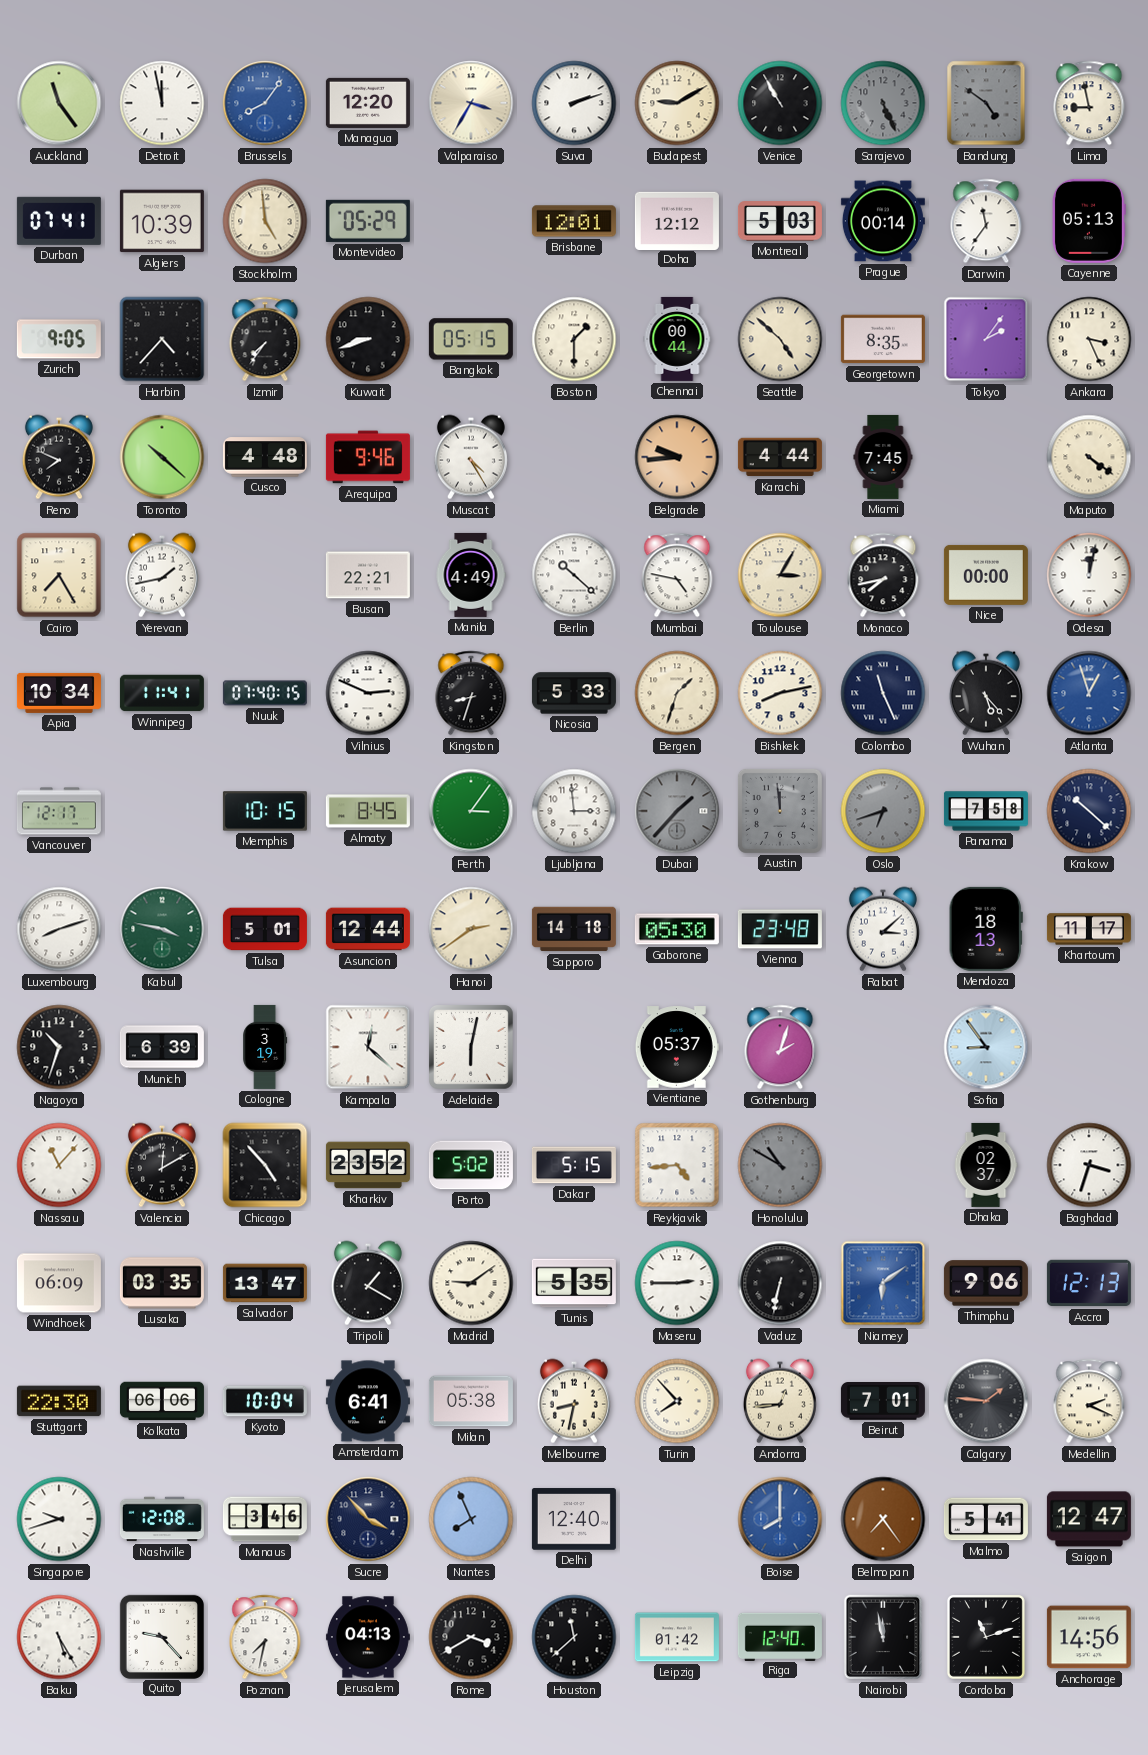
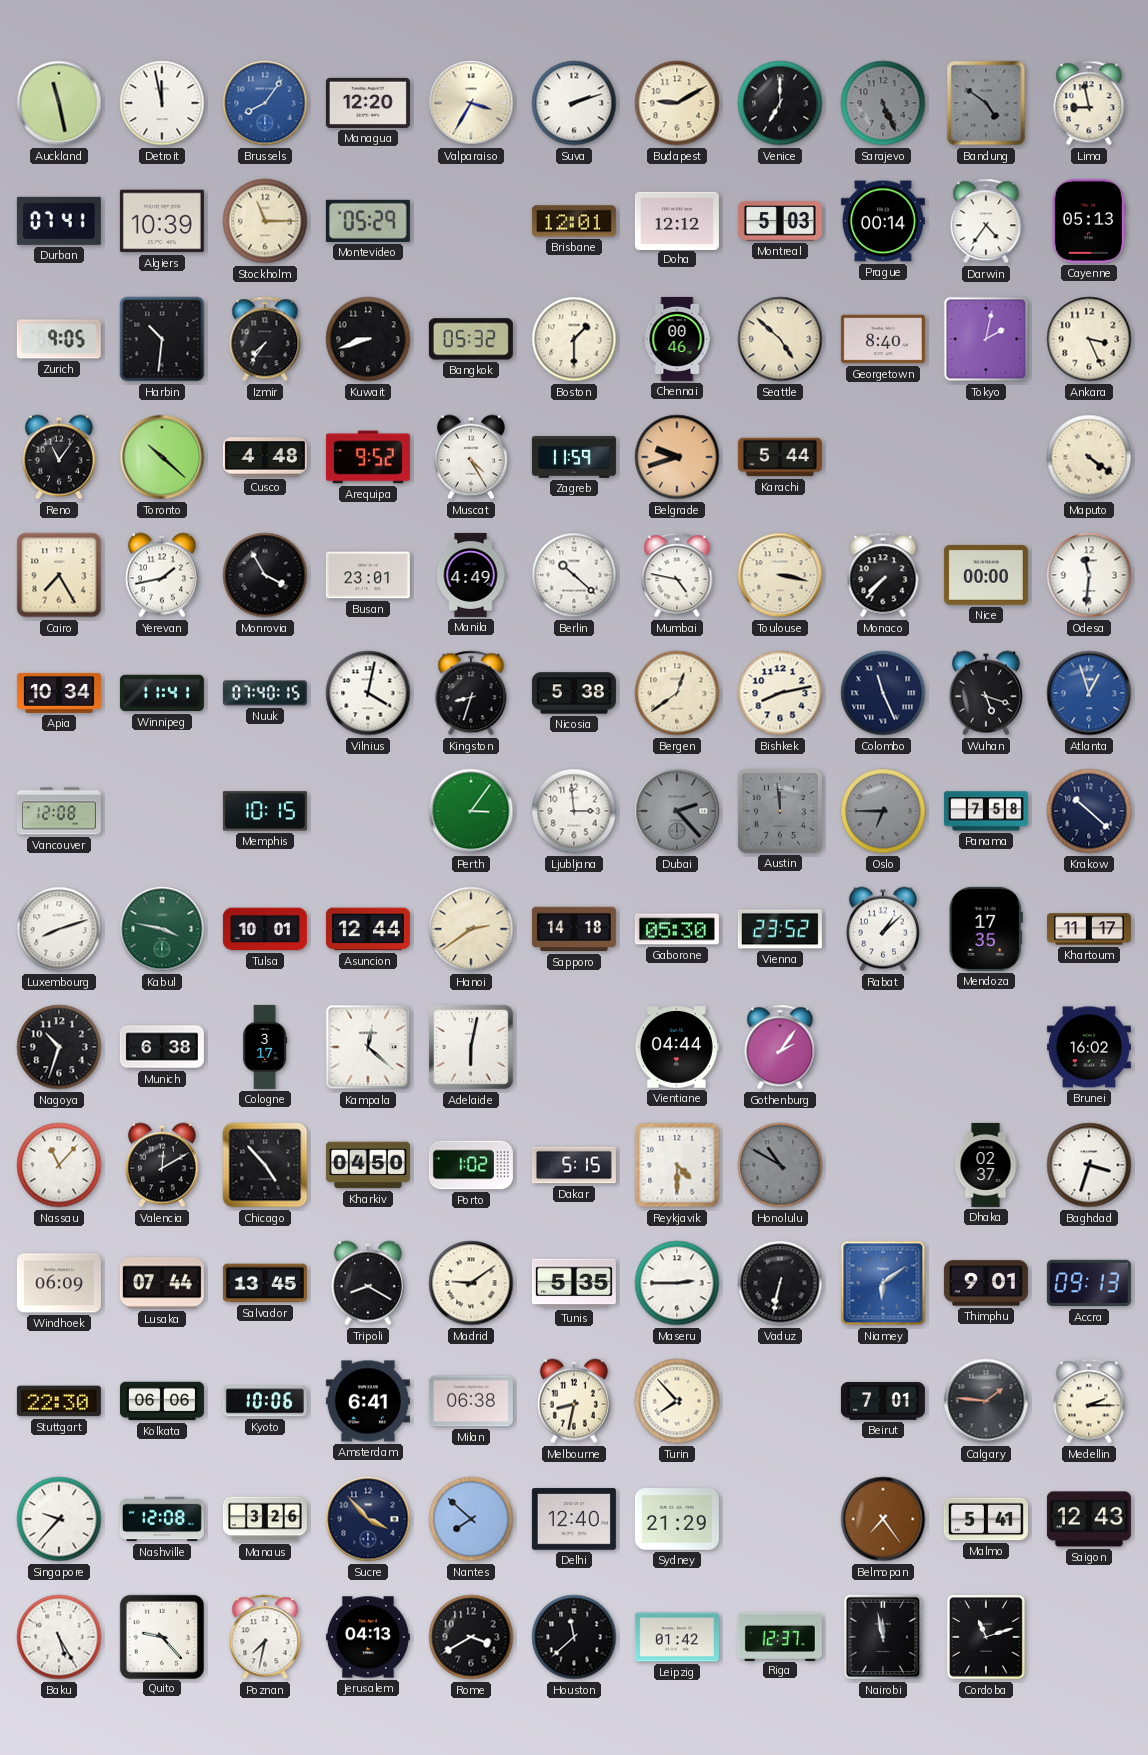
Auckland: 11:24 -> 11:28 (59, 103)
Venice: 10:55 -> 7:00 (780, 103)
Stockholm: 4:59 -> 11:15 (265, 221)
Darwin: 11:36 -> 4:36 (986, 221)
Harbin: 4:37 -> 10:31 (162, 339)
Bangkok: 05:15 -> 05:32 (471, 339)
Chennai: 00:44 -> 00:46 (677, 339)
Georgetown: 8:35 -> 8:40 (883, 339)
Tokyo: 2:06 -> 2:02 (986, 339)
Reno: 7:49 -> 11:06 (59, 457)
Arequipa: 9:46 -> 9:52 (368, 457)
Zagreb: none -> 11:59 (574, 458)
Belgrade: 9:44 -> 9:42 (677, 457)
Karachi: 4:44 -> 5:44 (780, 457)
Miami: 7:45 -> none (883, 457)
Monrovia: none -> 3:55 (265, 575)
Busan: 22:21 -> 23:01 (368, 575)
Toulouse: 3:05 -> 3:17 (780, 575)
Monaco: 7:43 -> 7:37 (883, 575)
Odesa: 12:02 -> 11:31 (1089, 575)
Vilnius: 2:49 -> 4:02 (368, 693)
Nicosia: 5:33 -> 5:38 (574, 693)
Bergen: 1:33 -> 12:39 (677, 693)
Wuhan: 5:23 -> 5:18 (986, 693)
Vancouver: 12:17 -> 12:08 (59, 811)
Almaty: 8:45 -> none (368, 811)
Dubai: 1:37 -> 2:23 (677, 811)
Oslo: 6:42 -> 6:45 (883, 811)
Tulsa: 5:01 -> 10:01 (265, 929)
Vienna: 23:48 -> 23:52 (780, 929)
Rabat: 3:08 -> 1:08 (883, 929)
Mendoza: 18:13 -> 17:35 (986, 929)
Munich: 6:39 -> 6:38 (162, 1047)
Cologne: 3:19 -> 3:17 (265, 1047)
Vientiane: 05:37 -> 04:44 (677, 1047)
Gothenburg: 2:03 -> 2:06 (780, 1047)
Sofia: 8:54 -> none (986, 1047)
Brunei: none -> 16:02 (1089, 1047)
Kharkiv: 23:52 -> 04:50 (368, 1165)
Porto: 5:02 -> 1:02 (471, 1165)
Reykjavik: 4:44 -> 4:30 (677, 1165)
Lusaka: 03:35 -> 07:44 (162, 1283)
Salvador: 13:47 -> 13:45 (265, 1283)
Tripoli: 1:20 -> 8:20 (368, 1283)
Thimphu: 9:06 -> 9:01 (986, 1283)
Accra: 12:13 -> 09:13 (1089, 1283)
Kyoto: 10:04 -> 10:06 (265, 1401)
Milan: 05:38 -> 06:38 (471, 1401)
Andorra: 12:44 -> none (780, 1401)
Medellin: 2:19 -> 2:15 (1089, 1401)
Singapore: 9:42 -> 9:37 (59, 1519)
Manaus: 3:46 -> 3:26 (265, 1519)
Nantes: 7:56 -> 7:52 (471, 1519)
Sydney: none -> 21:29 (677, 1519)
Boise: 8:00 -> none (780, 1519)
Saigon: 12:47 -> 12:43 (1089, 1519)
Riga: 12:40 -> 12:37 (780, 1636)
Anchorage: 14:56 -> none (1089, 1637)
